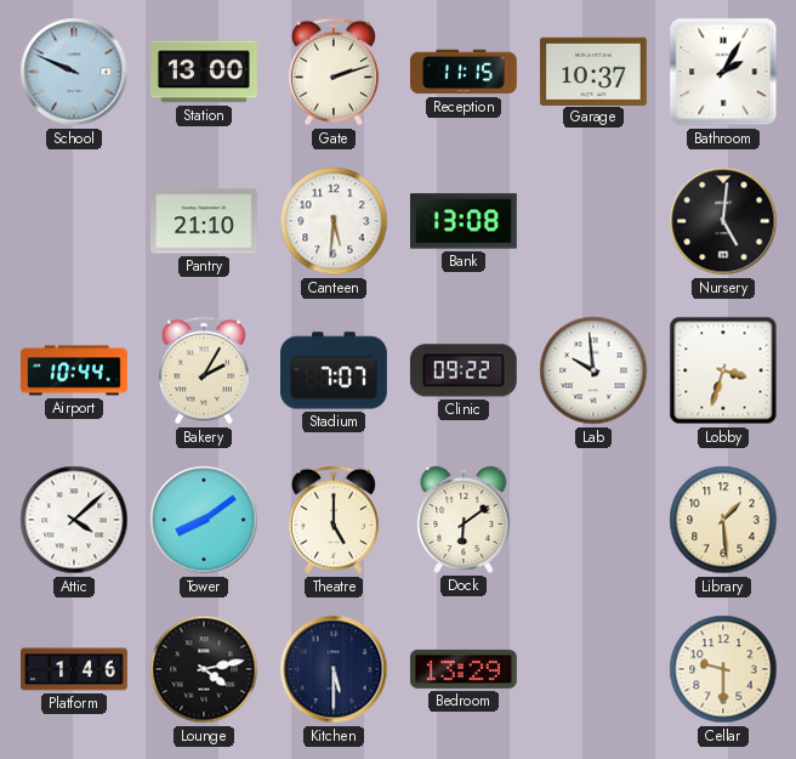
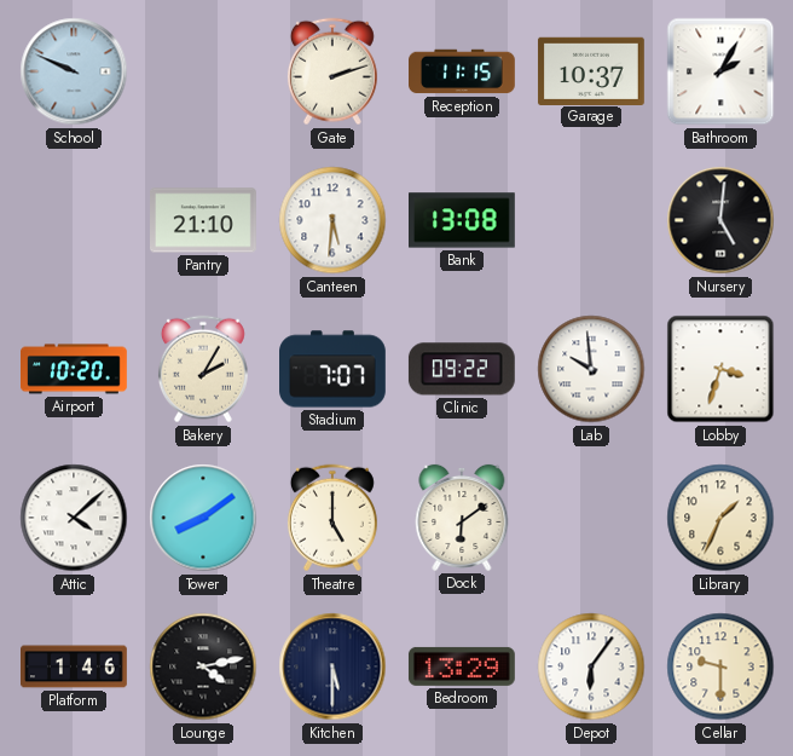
Station: 13:00 -> none (205, 72)
Airport: 10:44 -> 10:20 (75, 369)
Library: 1:29 -> 1:34 (720, 518)
Depot: none -> 6:06 (591, 666)
